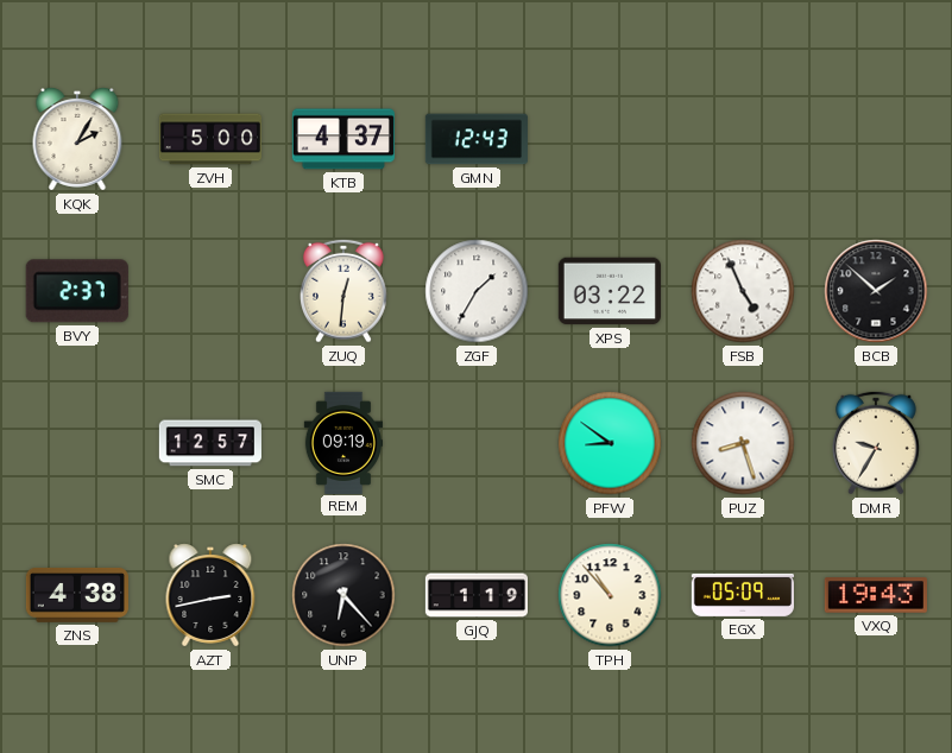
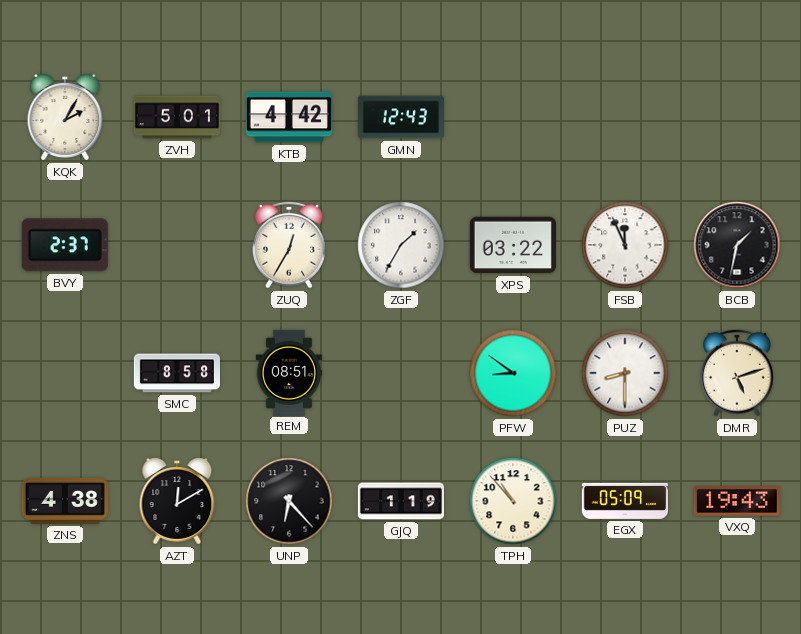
ZVH: 5:00 -> 5:01 (176, 117)
KTB: 4:37 -> 4:42 (289, 117)
ZUQ: 12:31 -> 12:35 (290, 245)
FSB: 4:56 -> 11:56 (625, 245)
BCB: 1:52 -> 1:32 (737, 245)
SMC: 12:57 -> 8:58 (177, 373)
REM: 09:19 -> 08:51 (288, 372)
PUZ: 8:27 -> 8:30 (625, 373)
DMR: 9:35 -> 5:12 (738, 373)
AZT: 2:43 -> 12:10 (177, 501)
